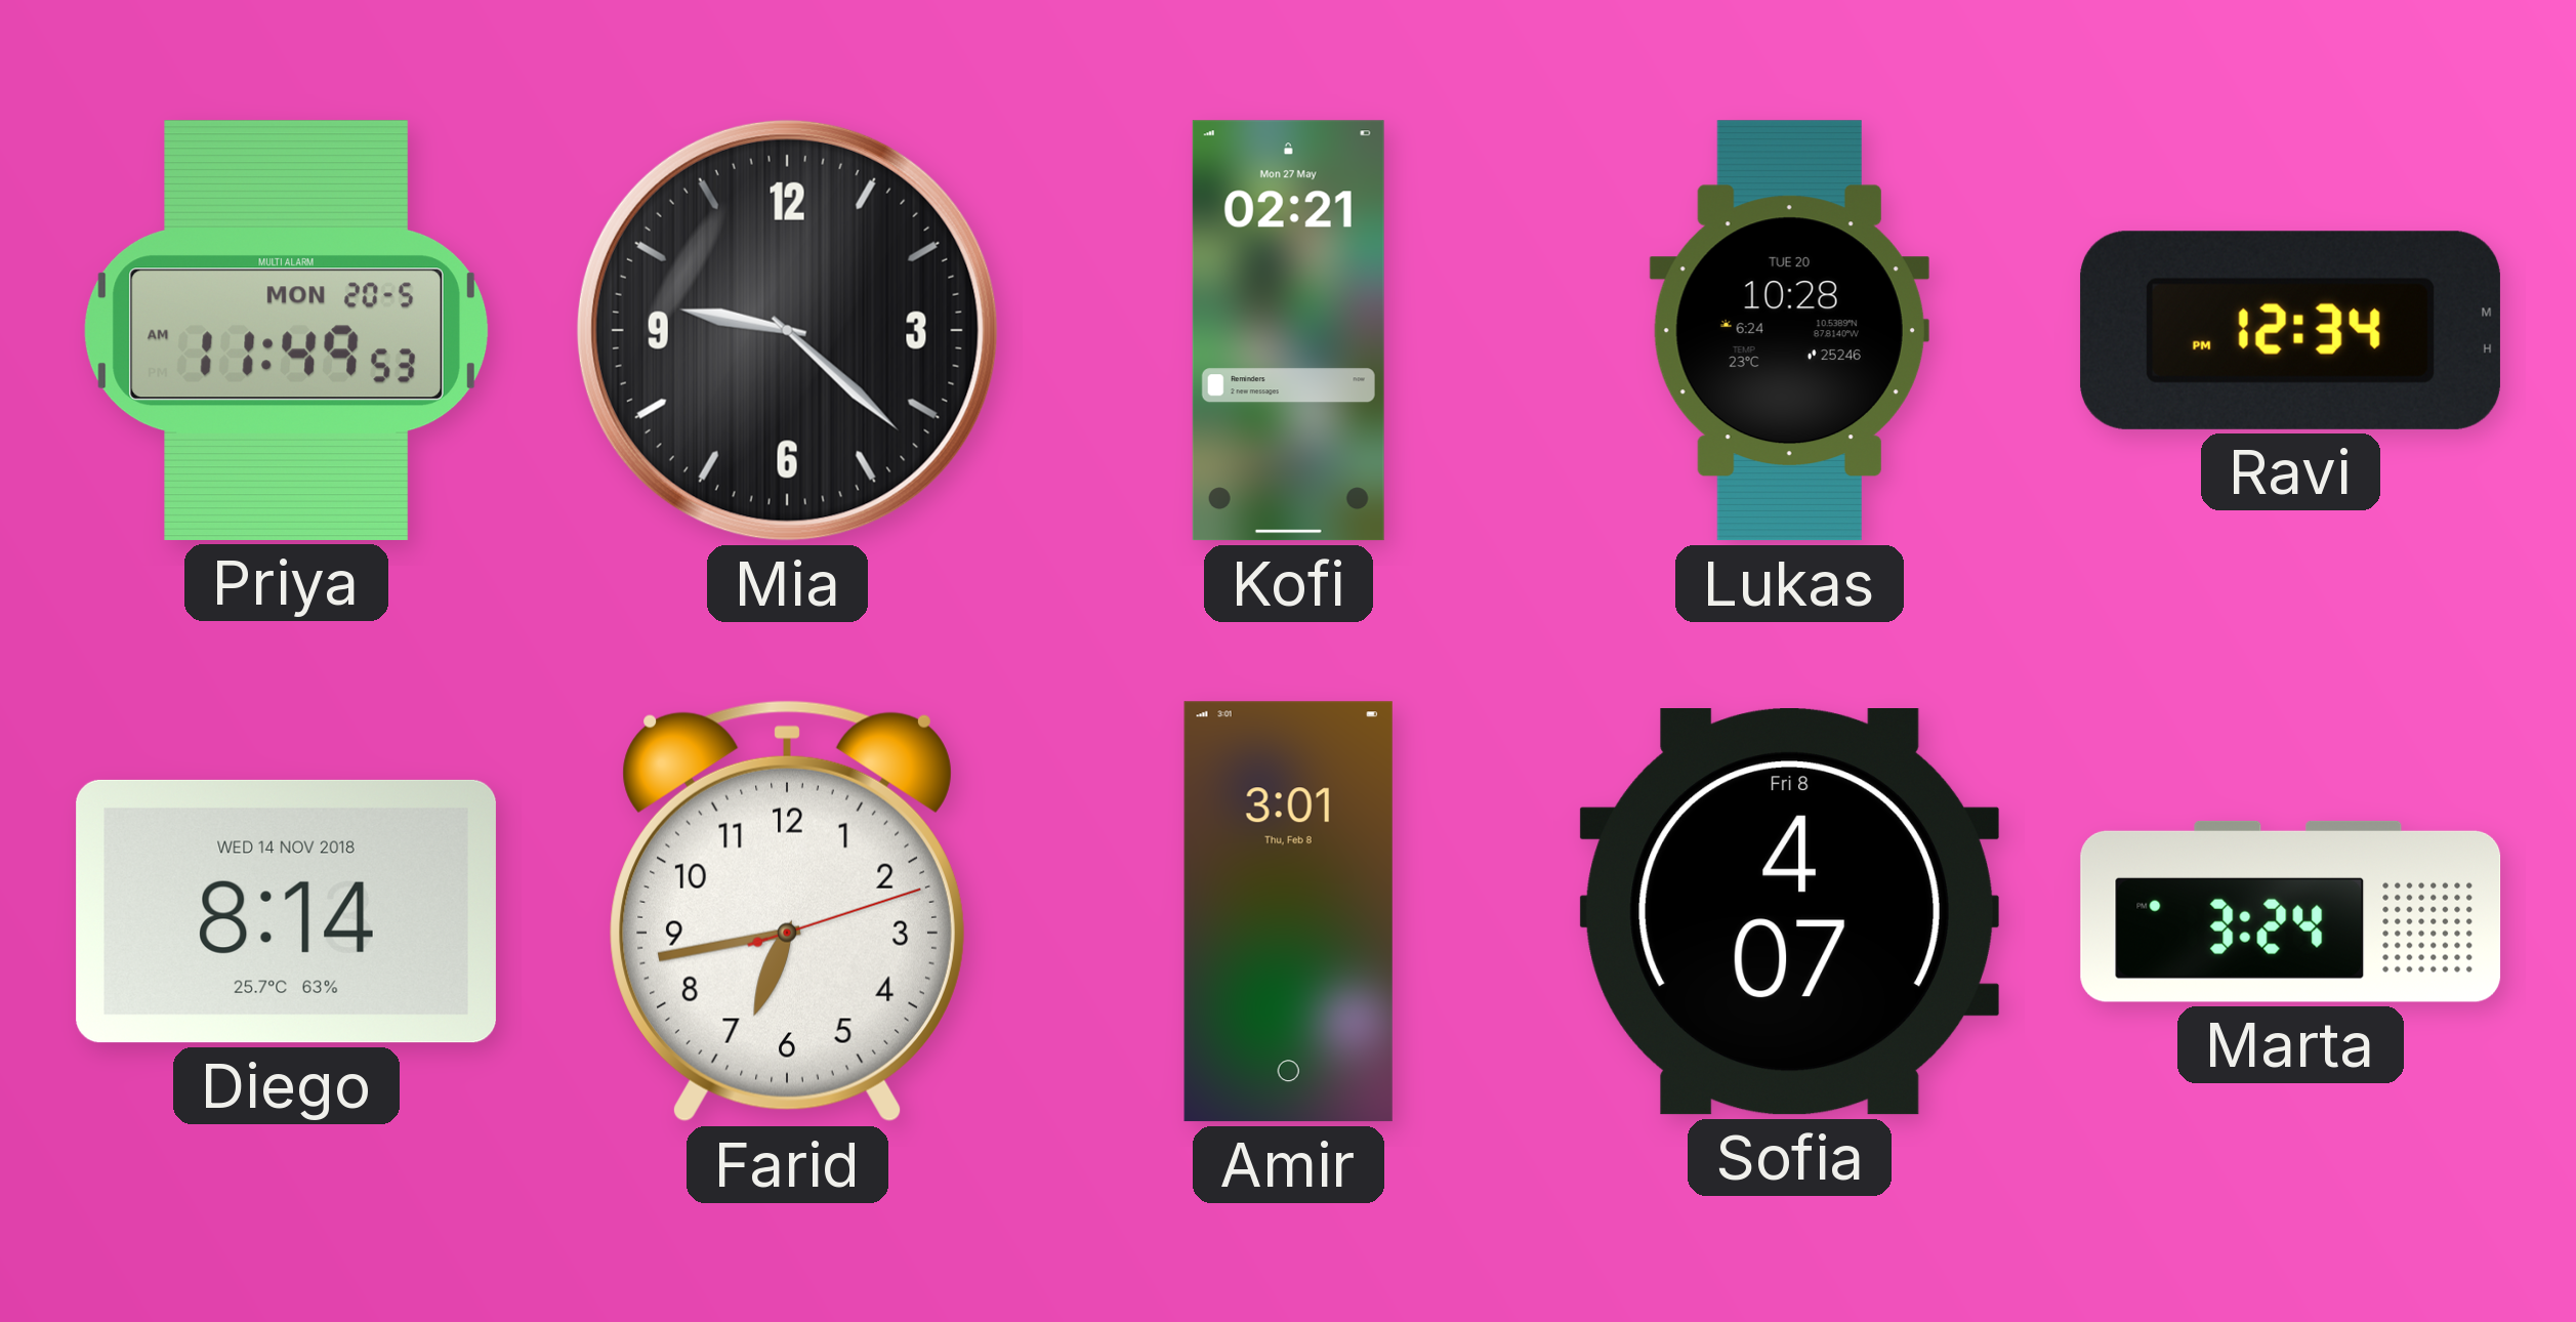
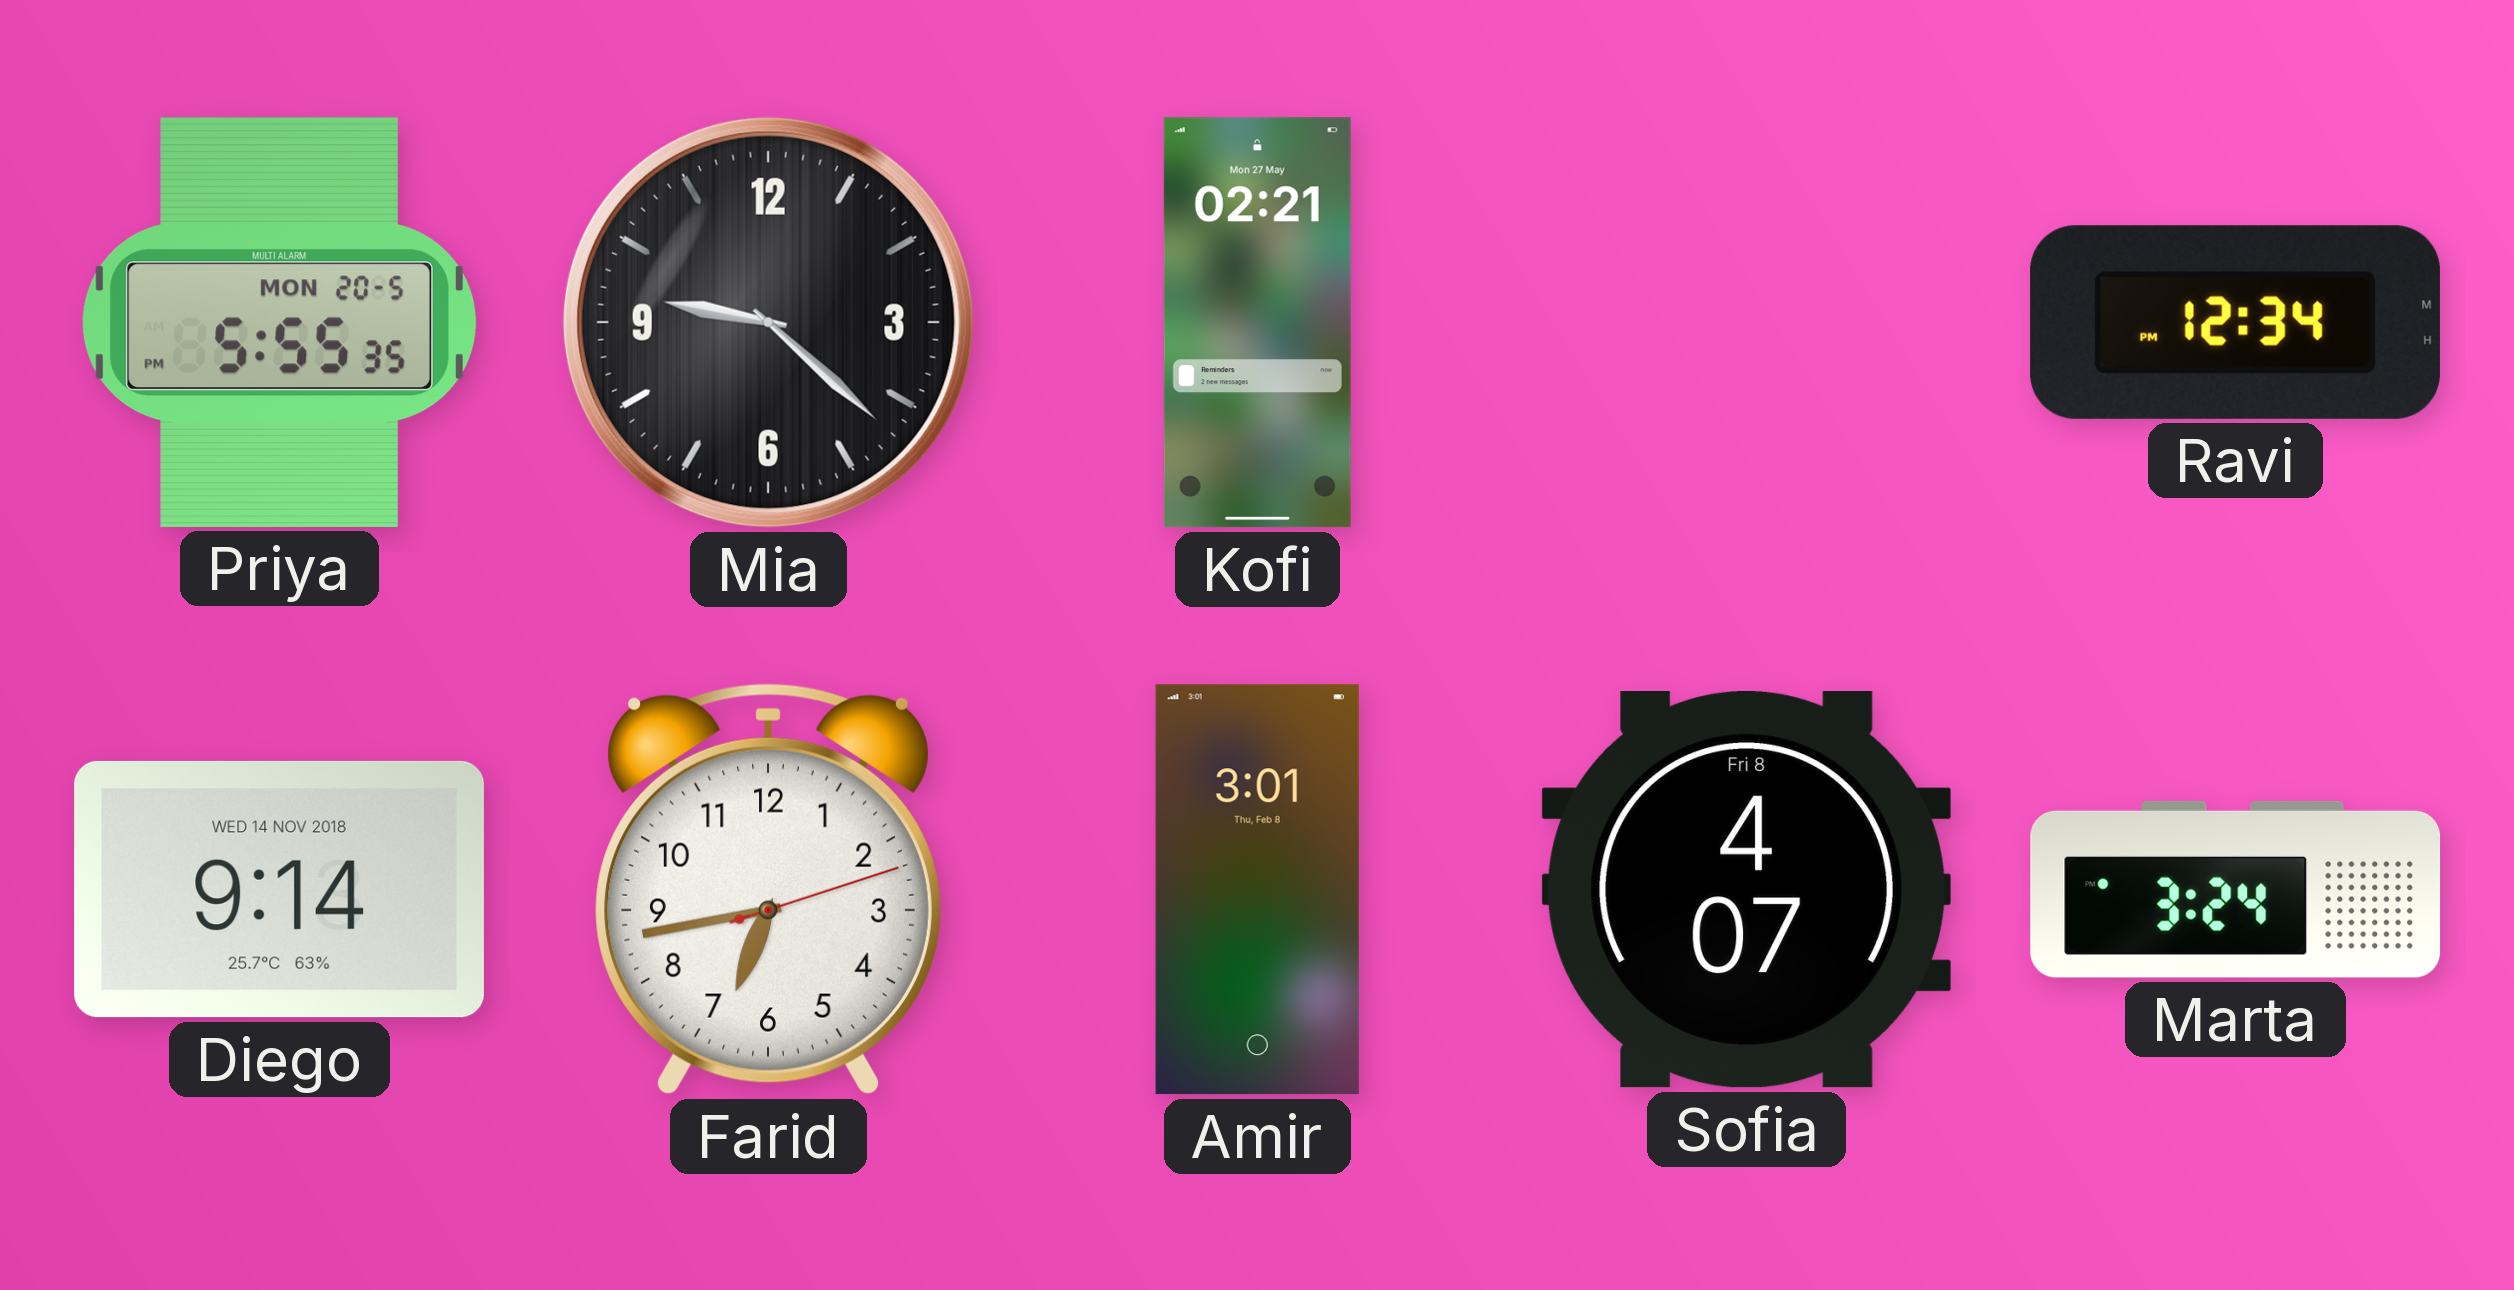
Priya: 11:49 -> 5:55 (279, 322)
Lukas: 10:28 -> none (1789, 331)
Diego: 8:14 -> 9:14 (279, 889)
